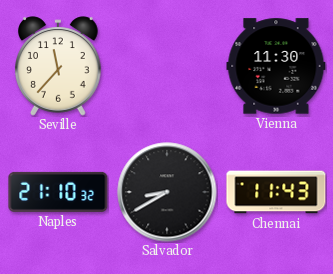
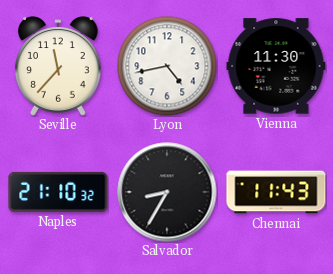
Lyon: none -> 4:43 (167, 66)
Salvador: 8:40 -> 8:35 (167, 192)
